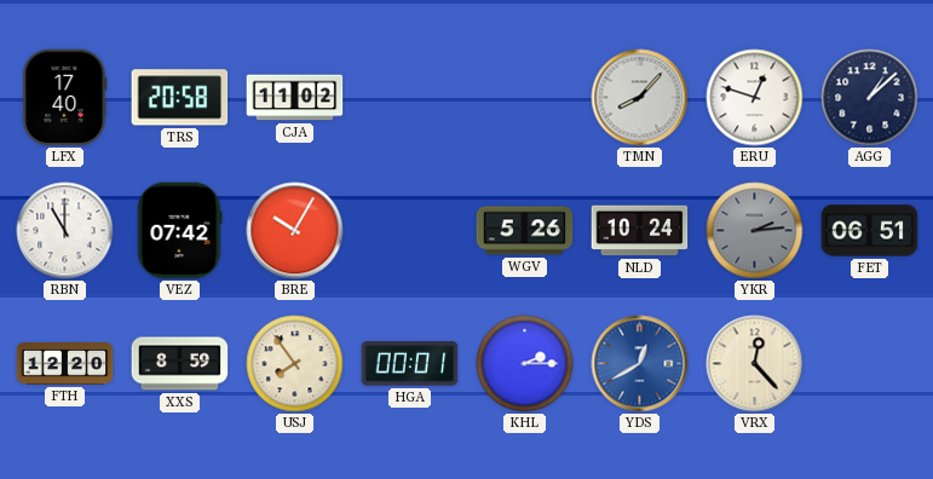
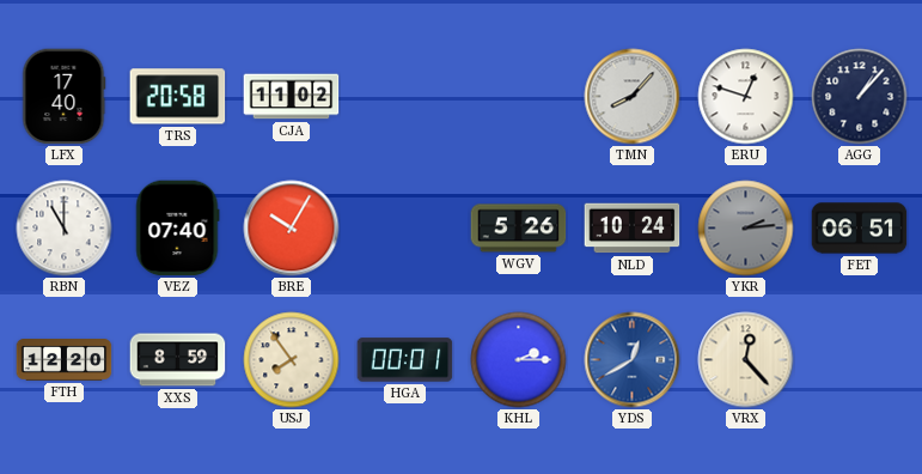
AGG: 1:08 -> 1:07 (860, 97)
VEZ: 07:42 -> 07:40 (177, 229)
